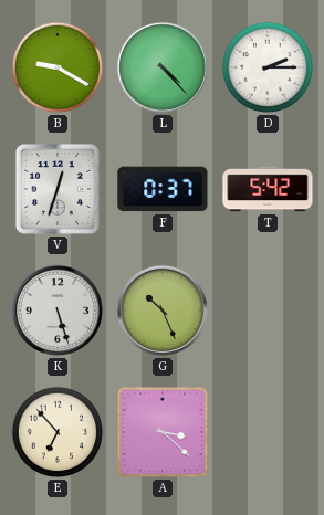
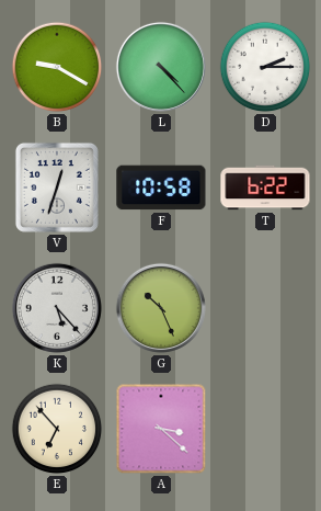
F: 0:37 -> 10:58 (161, 188)
T: 5:42 -> 6:22 (265, 188)
K: 5:27 -> 5:23 (57, 308)
